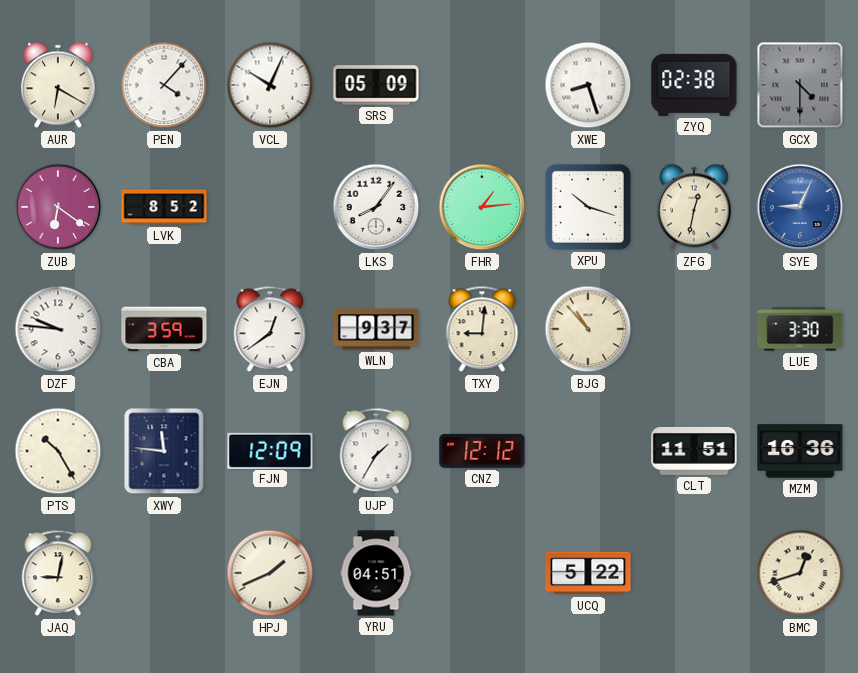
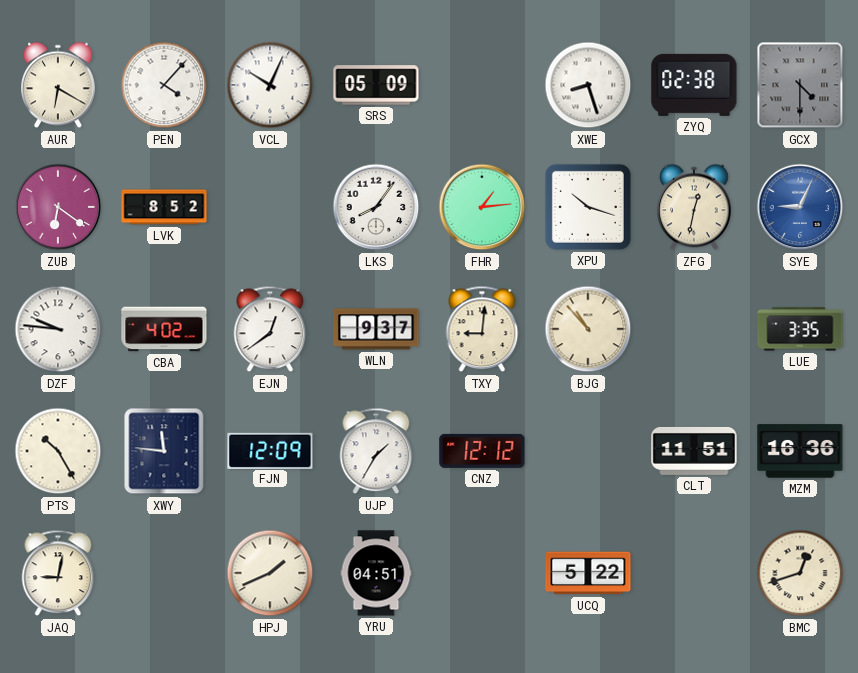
CBA: 3:59 -> 4:02 (164, 329)
LUE: 3:30 -> 3:35 (800, 329)
